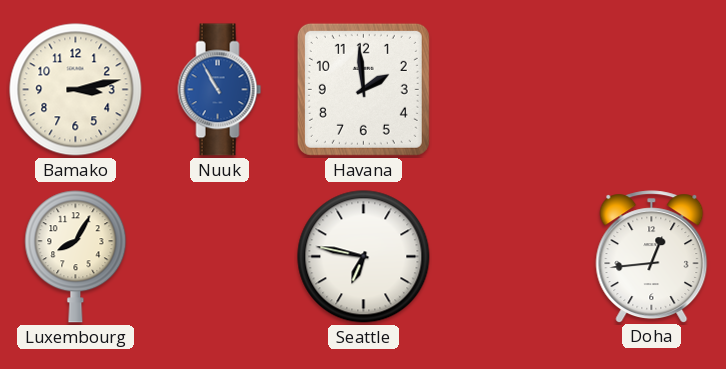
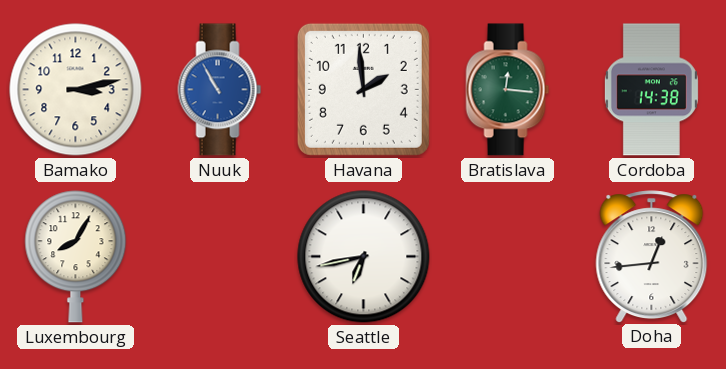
Bratislava: none -> 12:16 (508, 90)
Cordoba: none -> 14:38 (651, 90)
Seattle: 6:47 -> 6:43 (364, 257)
